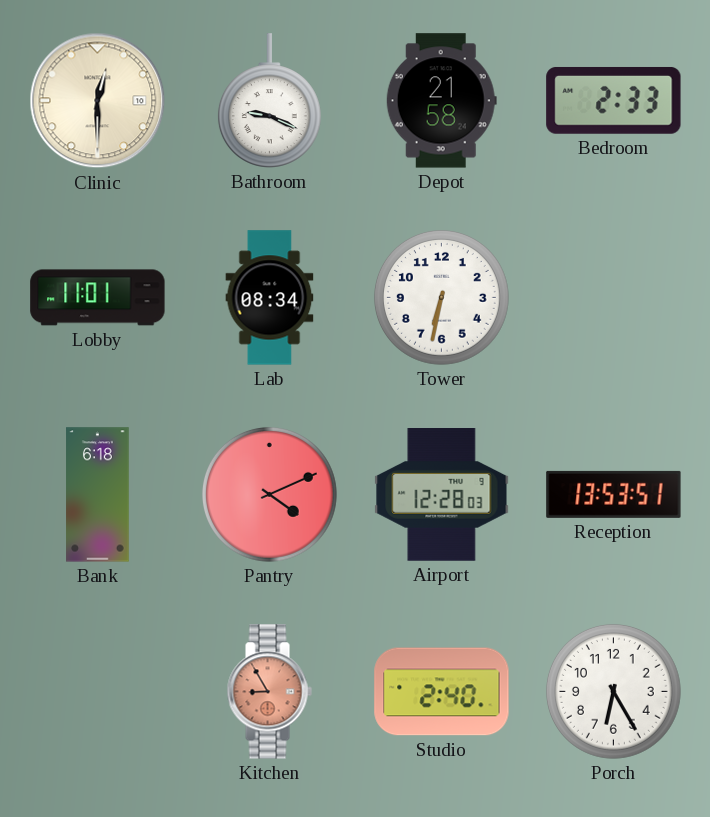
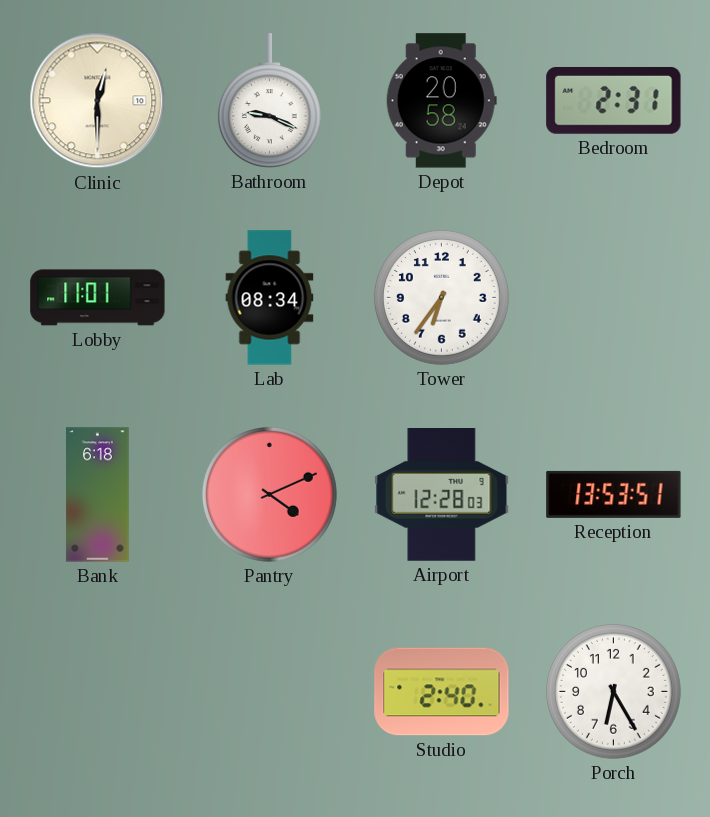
Depot: 21:58 -> 20:58 (441, 101)
Bedroom: 2:33 -> 2:31 (614, 101)
Tower: 6:32 -> 6:36 (441, 297)
Kitchen: 8:55 -> none (269, 692)
